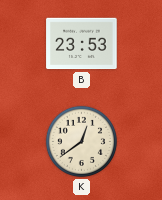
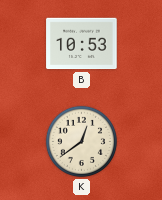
B: 23:53 -> 10:53 (82, 44)
